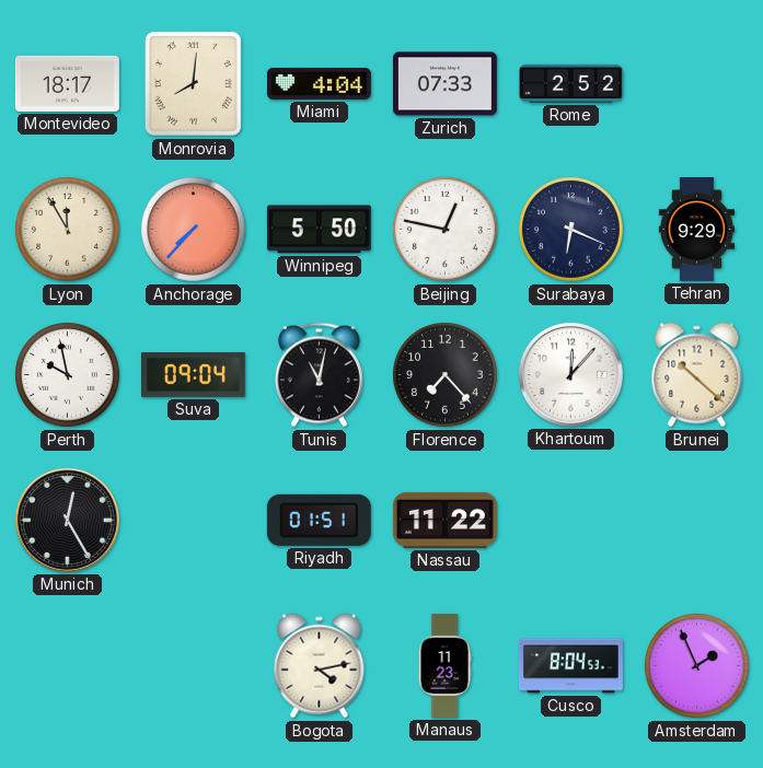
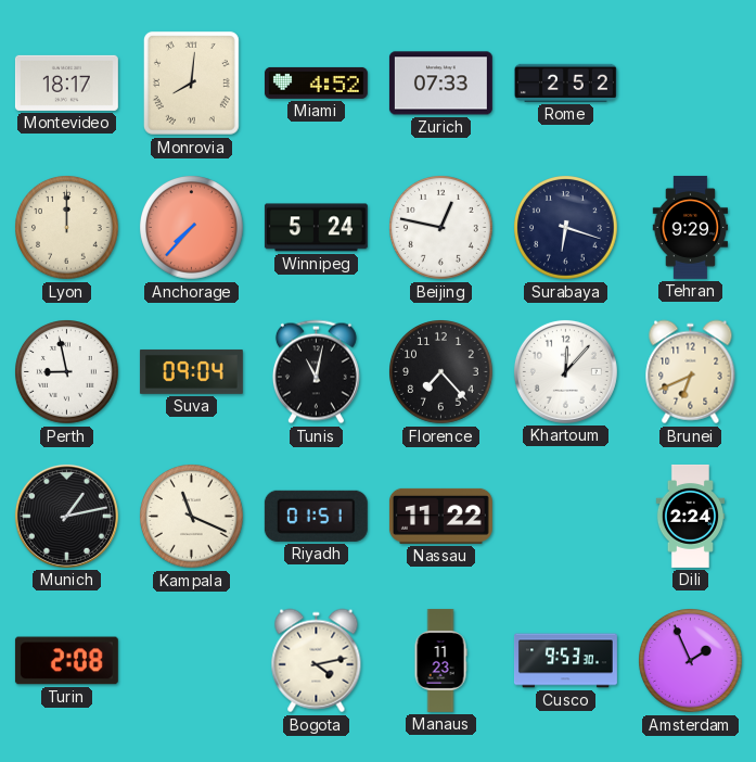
Miami: 4:04 -> 4:52 (316, 82)
Lyon: 11:55 -> 12:00 (67, 228)
Winnipeg: 5:50 -> 5:24 (316, 228)
Surabaya: 6:19 -> 6:18 (566, 228)
Perth: 9:58 -> 8:58 (67, 372)
Brunei: 10:22 -> 6:41 (691, 372)
Munich: 12:25 -> 1:13 (66, 516)
Kampala: none -> 11:19 (192, 517)
Dili: none -> 2:24 (690, 516)
Turin: none -> 2:08 (66, 661)
Cusco: 8:04 -> 9:53 (565, 661)
